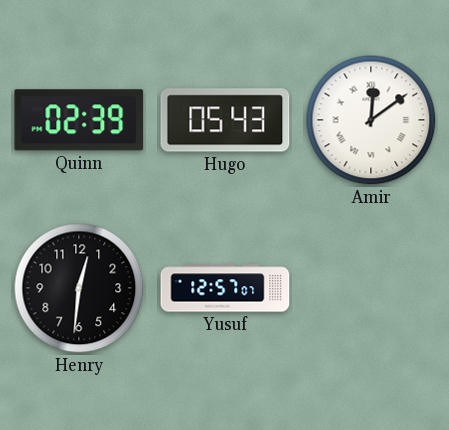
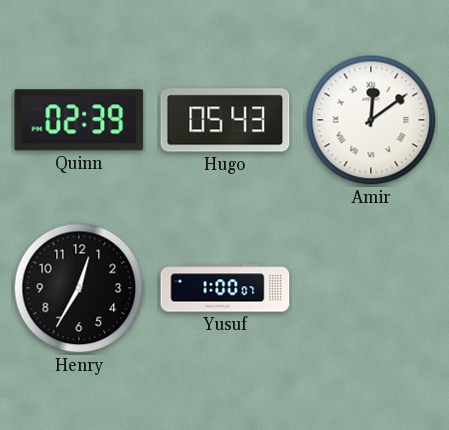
Henry: 12:31 -> 12:35 (79, 288)
Yusuf: 12:57 -> 1:00 (225, 288)
